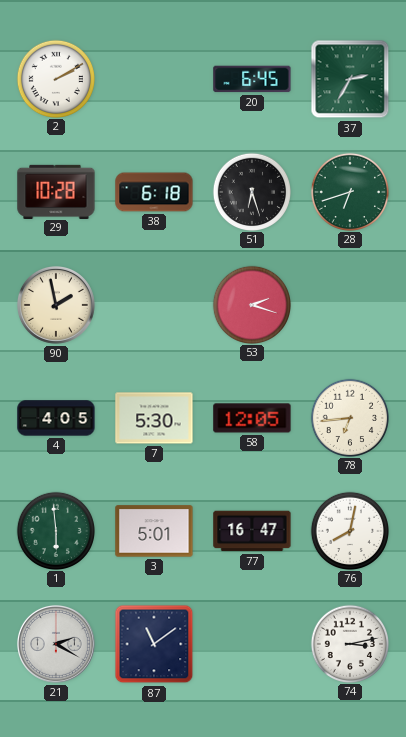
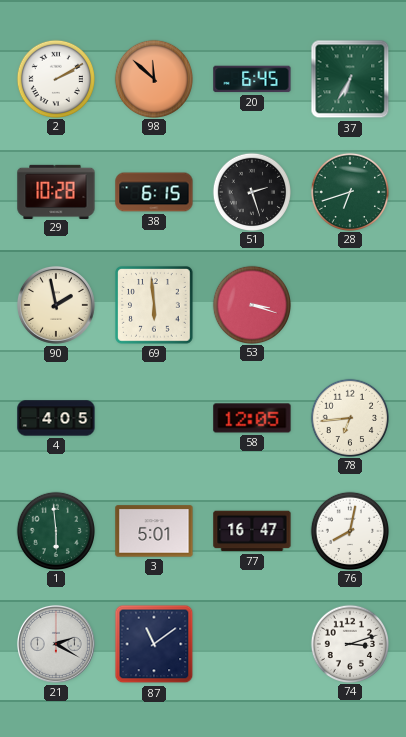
98: none -> 11:52 (153, 78)
37: 2:35 -> 6:35 (350, 79)
38: 6:18 -> 6:15 (154, 192)
51: 6:27 -> 2:27 (251, 191)
69: none -> 5:59 (154, 305)
53: 2:18 -> 3:18 (251, 304)
7: 5:30 -> none (154, 418)
74: 3:13 -> 3:12 (349, 643)
